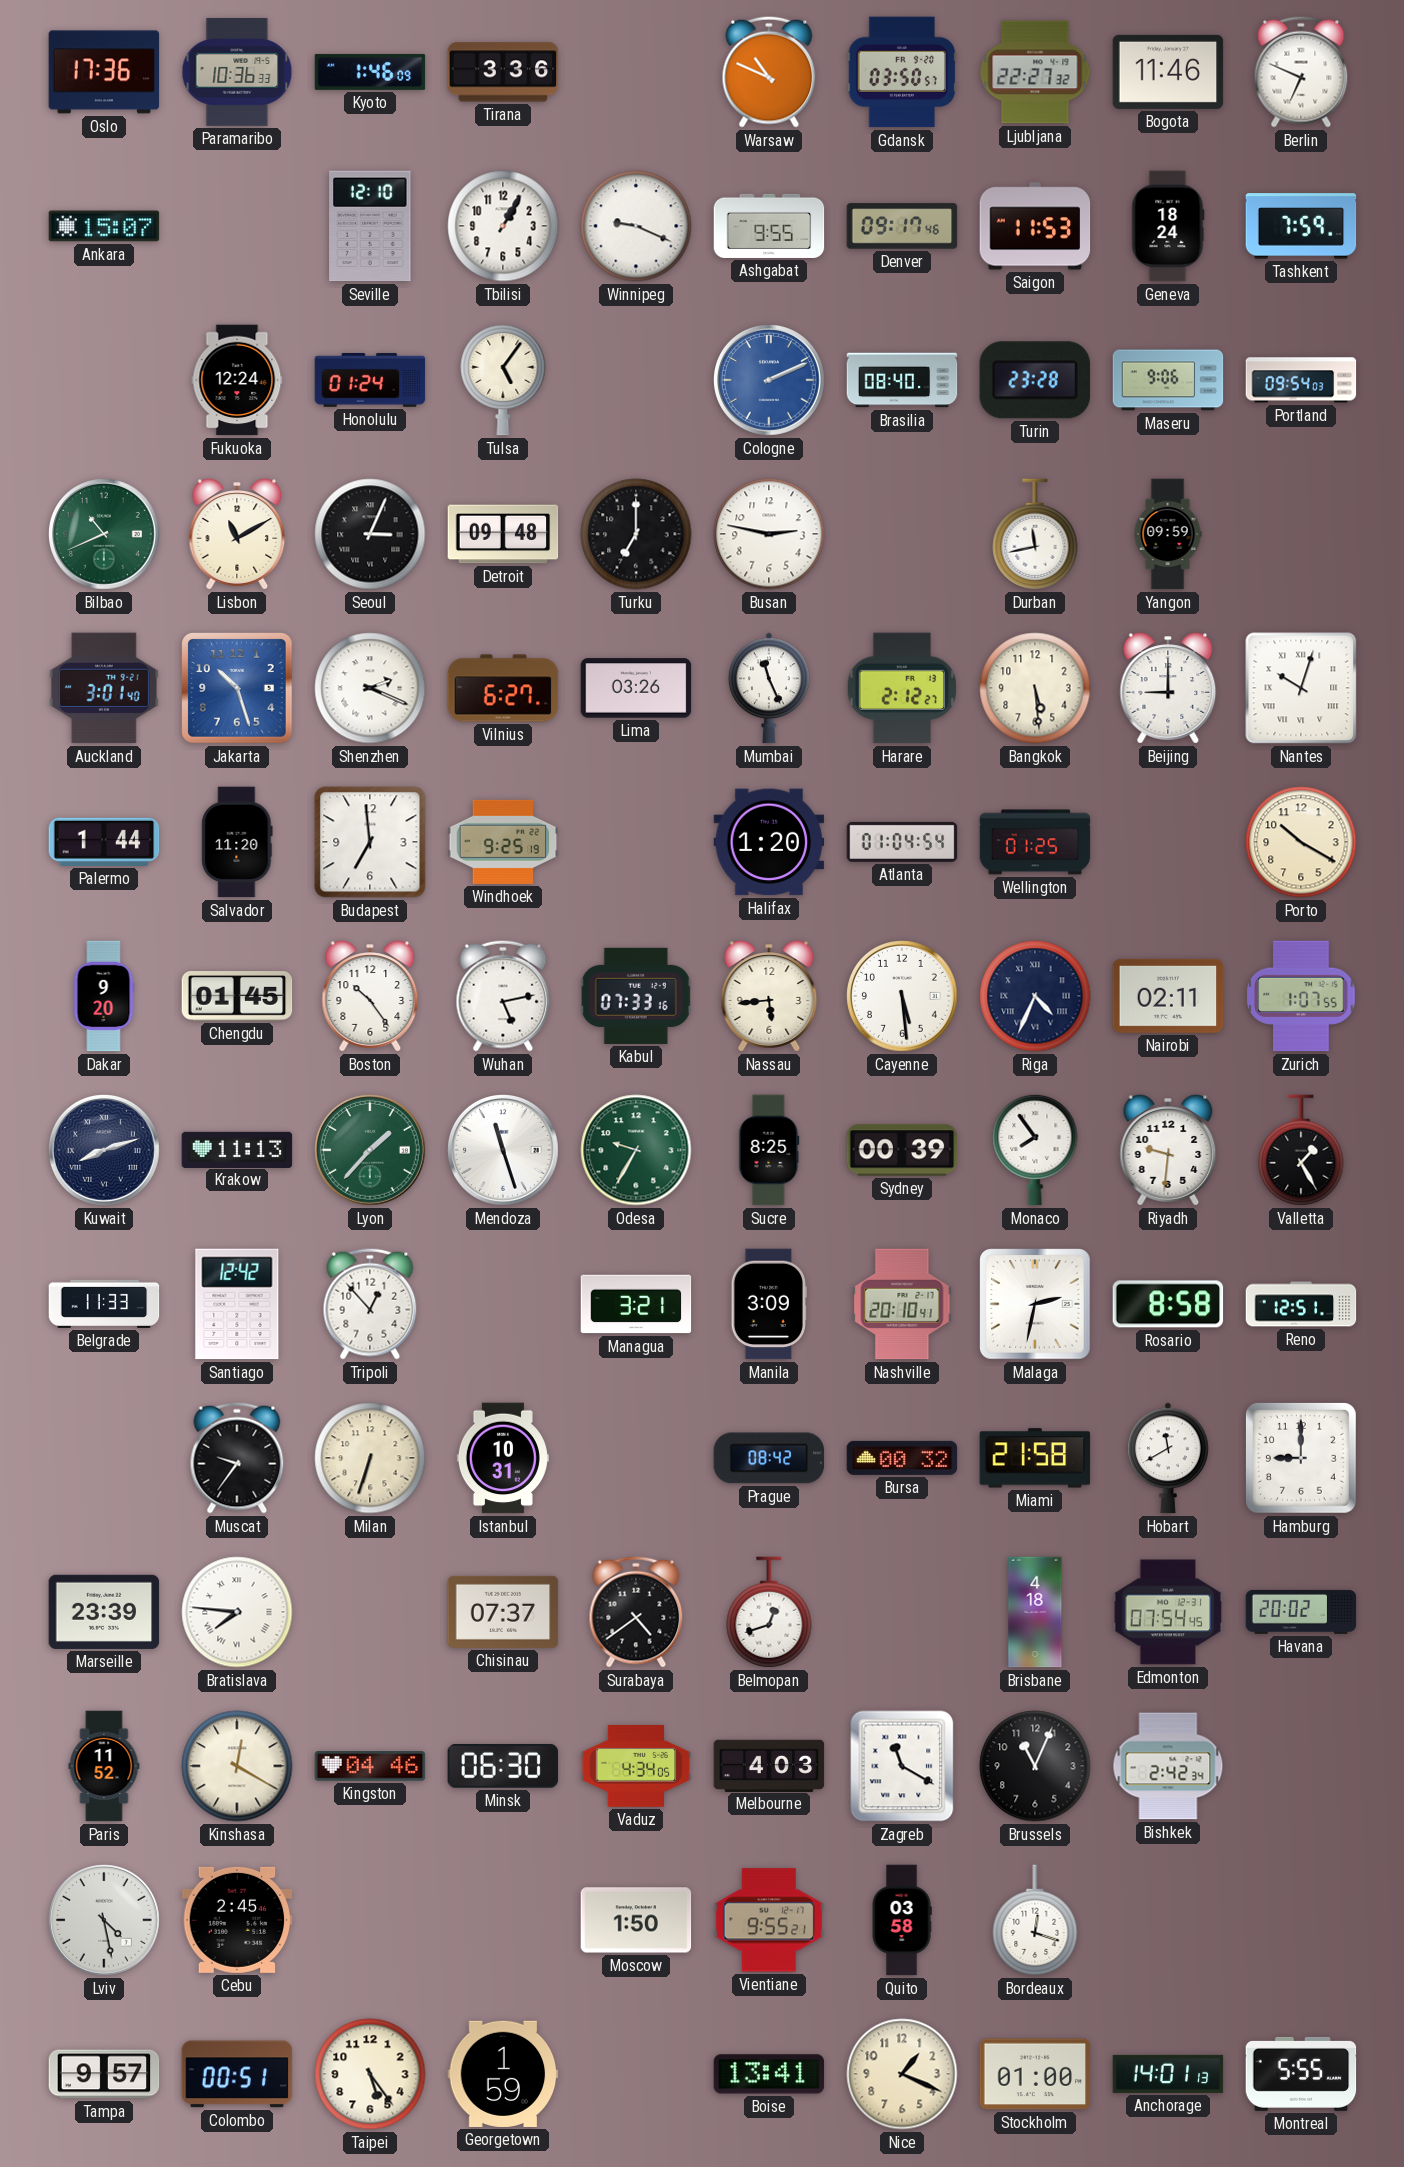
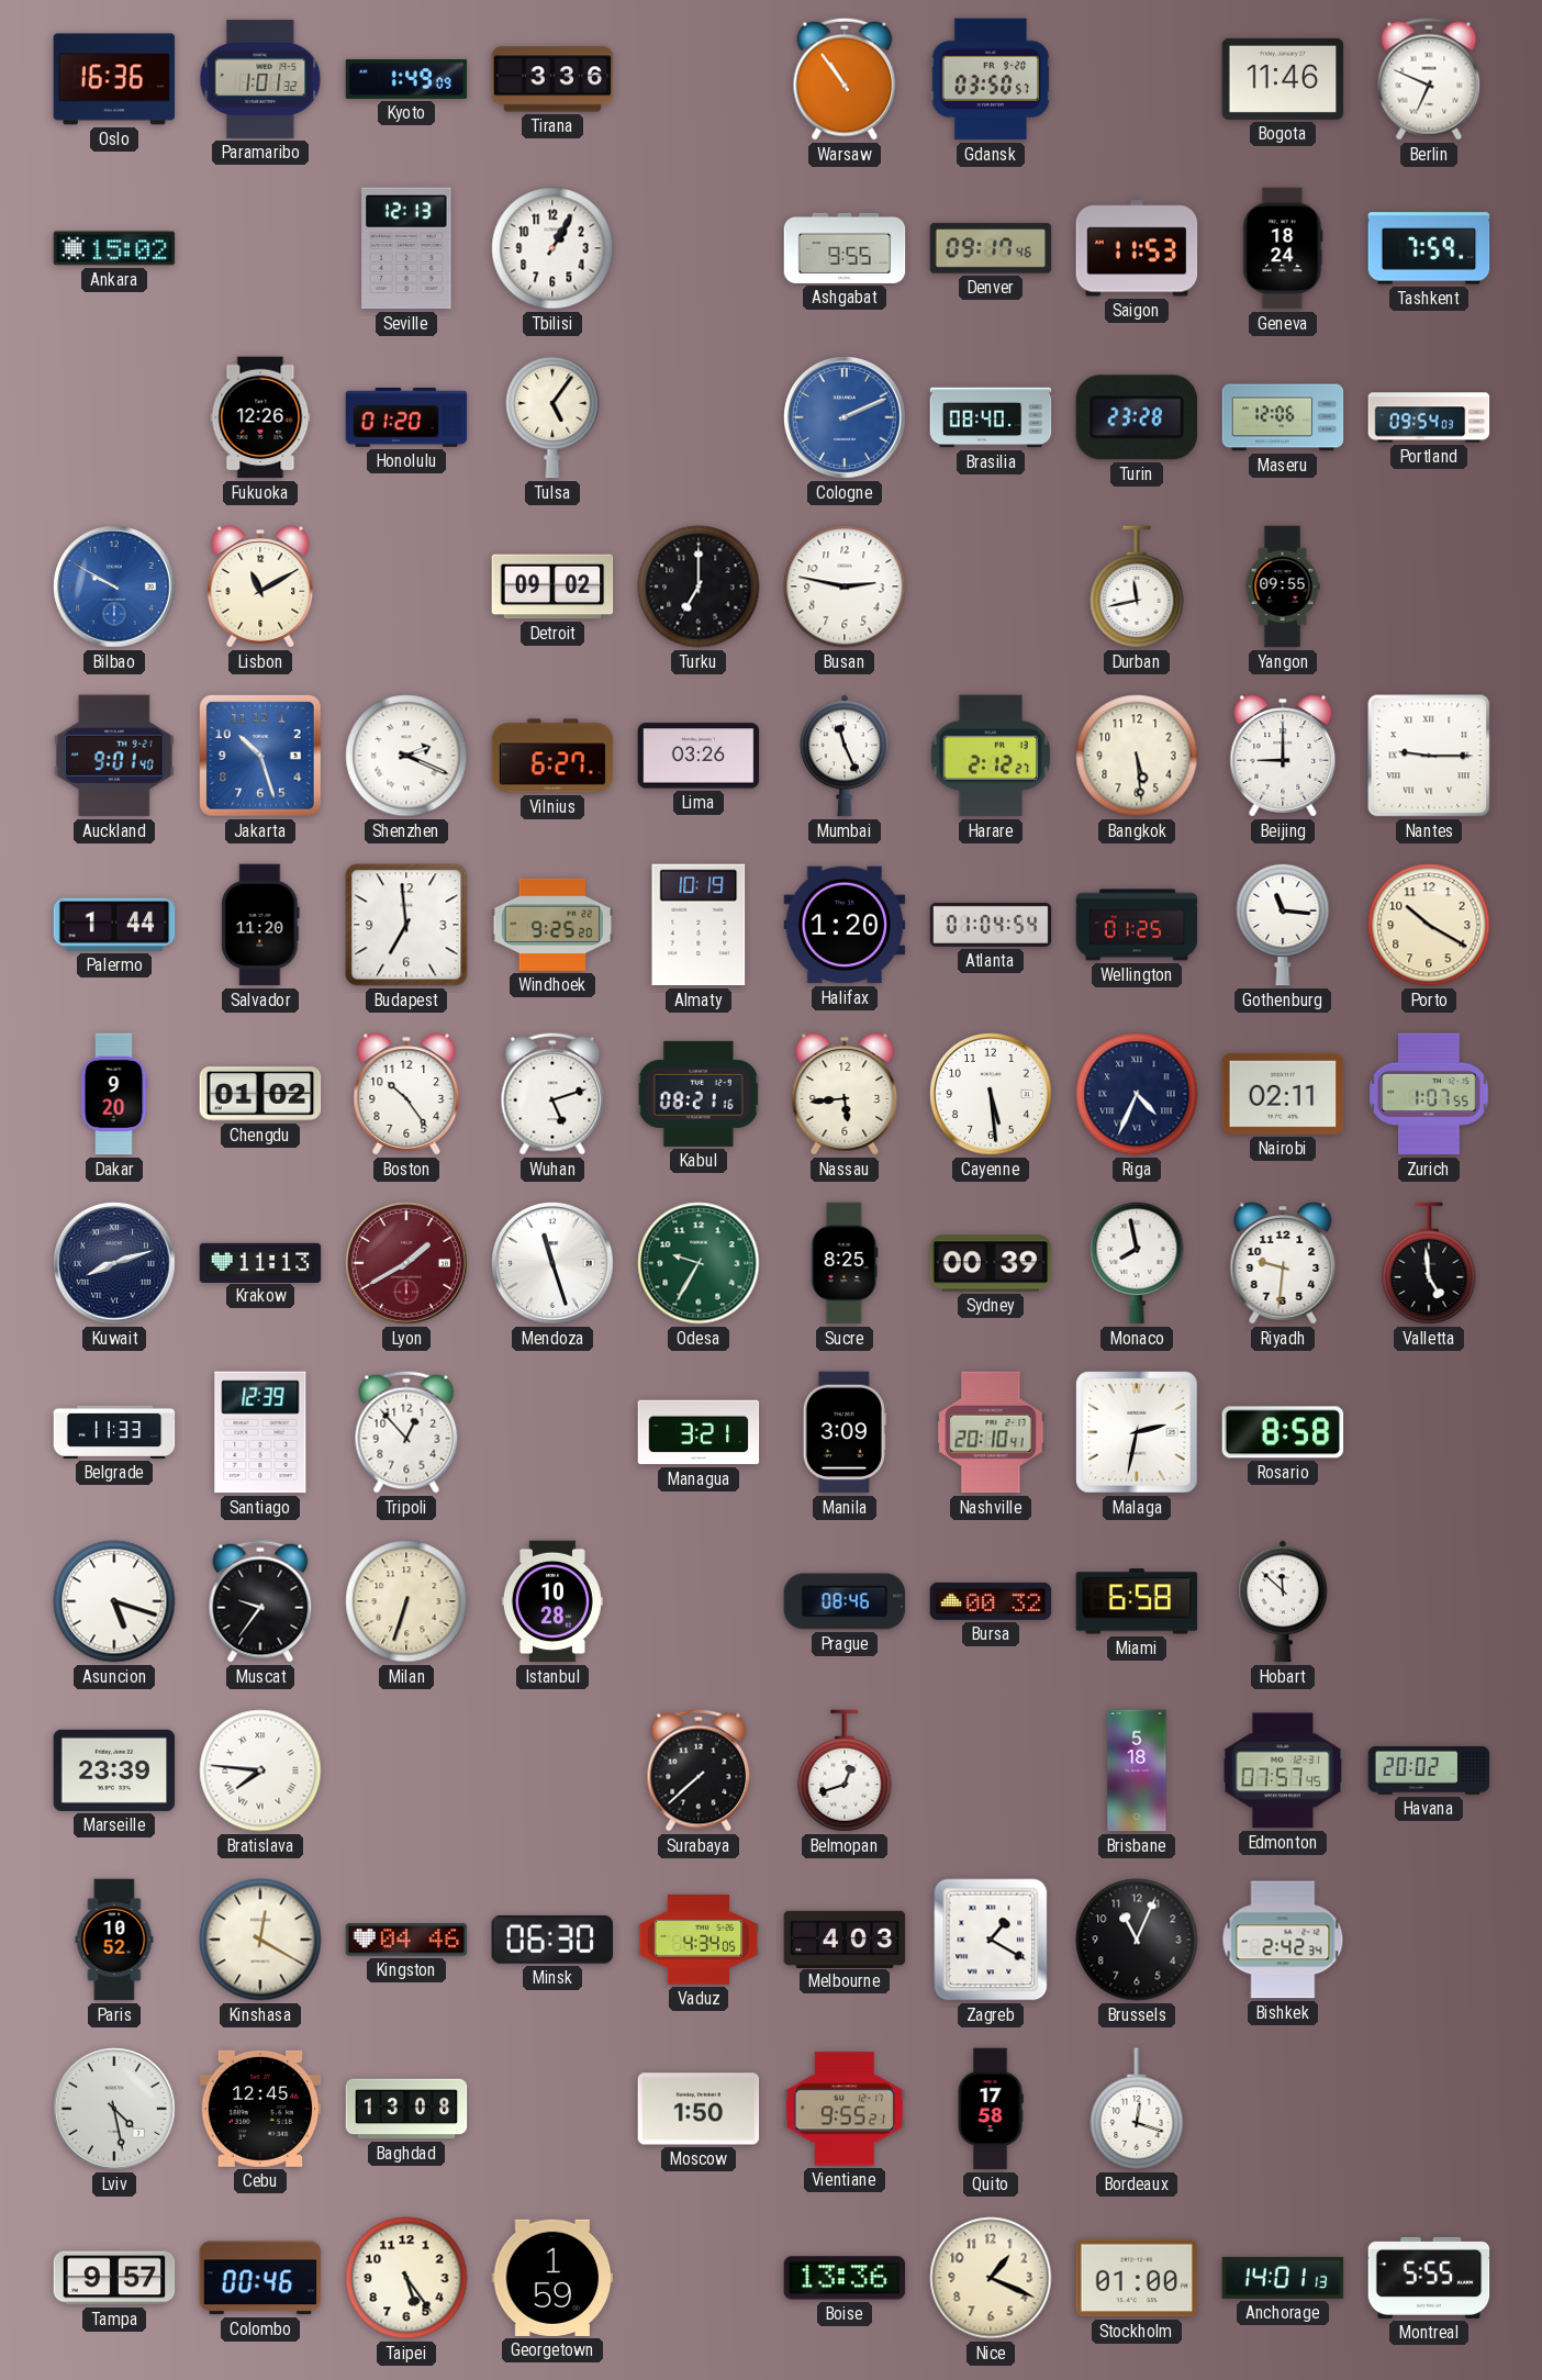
Oslo: 17:36 -> 16:36 (114, 79)
Paramaribo: 10:36 -> 1:01 (260, 79)
Kyoto: 1:46 -> 1:49 (406, 79)
Warsaw: 10:49 -> 10:54 (845, 79)
Ljubljana: 22:27 -> none (1035, 72)
Ankara: 15:07 -> 15:02 (114, 248)
Seville: 12:10 -> 12:13 (406, 248)
Winnipeg: 9:19 -> none (636, 226)
Fukuoka: 12:24 -> 12:26 (260, 417)
Honolulu: 01:24 -> 01:20 (406, 417)
Maseru: 9:06 -> 12:06 (1283, 417)
Bilbao: 10:41 -> 9:50 (115, 588)
Bilbao dial: green -> blue (115, 588)
Seoul: 3:04 -> none (370, 534)
Detroit: 09:48 -> 09:02 (552, 586)
Yangon: 09:59 -> 09:55 (1283, 586)
Auckland: 3:01 -> 9:01 (114, 756)
Nantes: 10:03 -> 9:15 (1429, 756)
Windhoek: 9:25:19 -> 9:25:20 (552, 925)
Almaty: none -> 10:19 (699, 925)
Gothenburg: none -> 11:16 (1283, 925)
Chengdu: 01:45 -> 01:02 (260, 1095)
Wuhan: 5:13 -> 5:12 (552, 1094)
Kabul: 07:33 -> 08:21 (699, 1094)
Lyon: 1:37 -> 1:40 (407, 1264)
Lyon dial: green -> burgundy (407, 1264)
Monaco: 7:54 -> 7:58 (1137, 1263)
Valletta: 1:25 -> 4:59 (1429, 1263)
Santiago: 12:42 -> 12:39 (260, 1432)
Reno: 12:51 -> none (1301, 1304)
Asuncion: none -> 5:18 (114, 1601)
Istanbul: 10:31 -> 10:28 (552, 1601)
Prague: 08:42 -> 08:46 (845, 1601)
Miami: 21:58 -> 6:58 (1137, 1601)
Hobart: 11:40 -> 11:52 (1284, 1601)
Hamburg: 9:00 -> none (1301, 1458)
Chisinau: 07:37 -> none (503, 1612)
Surabaya: 4:39 -> 7:38 (699, 1770)
Brisbane: 4:18 -> 5:18 (1137, 1770)
Edmonton: 07:54 -> 07:57 (1283, 1770)
Paris: 11:52 -> 10:52 (114, 1940)
Zagreb: 11:20 -> 1:20 (991, 1940)
Cebu: 2:45 -> 12:45 (260, 2109)
Baghdad: none -> 13:08 (406, 2109)
Quito: 03:58 -> 17:58 (991, 2109)
Colombo: 00:51 -> 00:46 (260, 2278)
Boise: 13:41 -> 13:36 (845, 2278)
